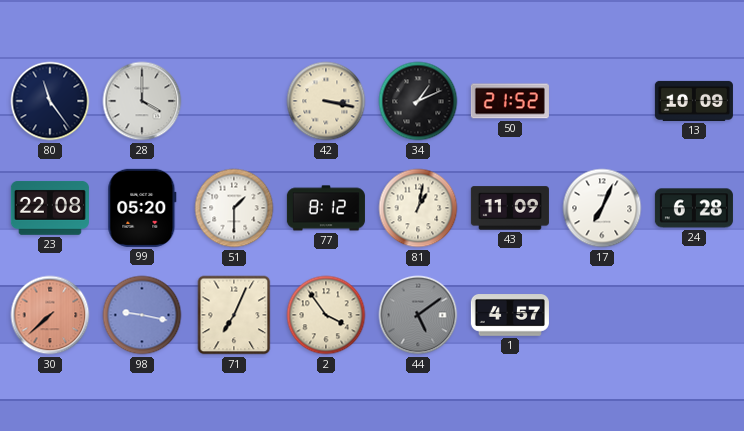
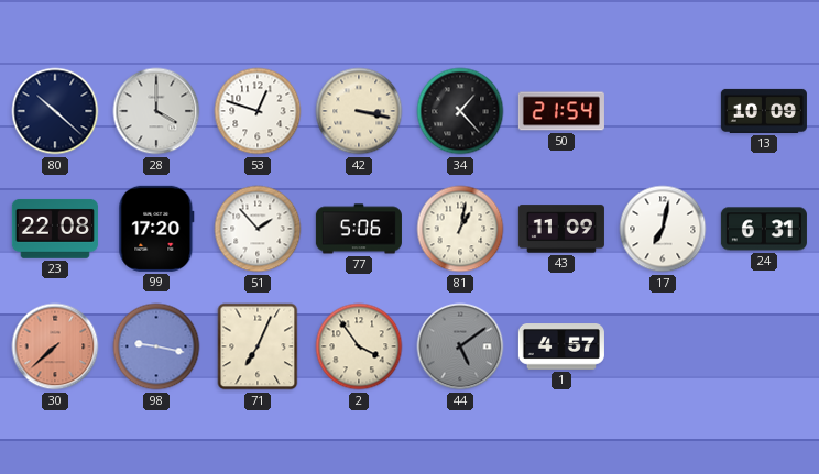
80: 11:24 -> 10:22 (55, 111)
53: none -> 12:48 (258, 111)
34: 1:11 -> 1:23 (460, 111)
50: 21:52 -> 21:54 (561, 111)
99: 05:20 -> 17:20 (156, 229)
51: 1:30 -> 1:53 (258, 229)
77: 8:12 -> 5:06 (359, 229)
17: 7:04 -> 7:02 (663, 229)
24: 6:28 -> 6:31 (764, 229)
